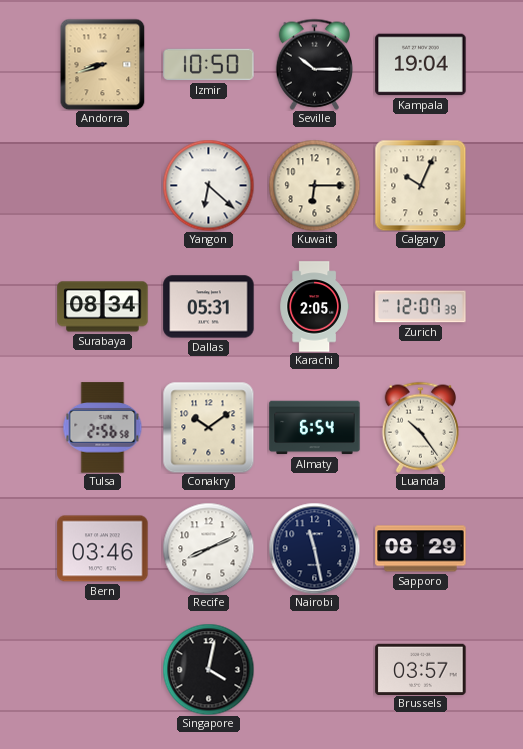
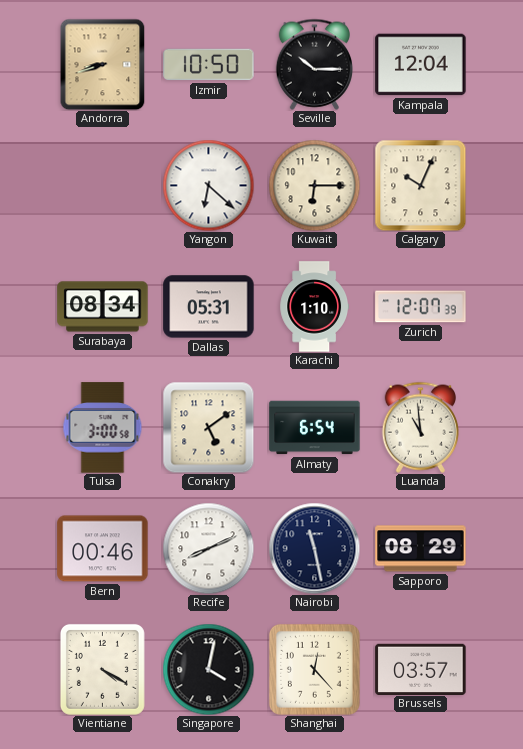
Kampala: 19:04 -> 12:04 (421, 65)
Karachi: 2:05 -> 1:10 (314, 307)
Tulsa: 2:56 -> 3:00 (103, 428)
Conakry: 10:09 -> 5:09 (208, 427)
Luanda: 10:24 -> 10:59 (420, 427)
Bern: 03:46 -> 00:46 (103, 549)
Vientiane: none -> 4:20 (102, 669)
Shanghai: none -> 12:23 (314, 669)
